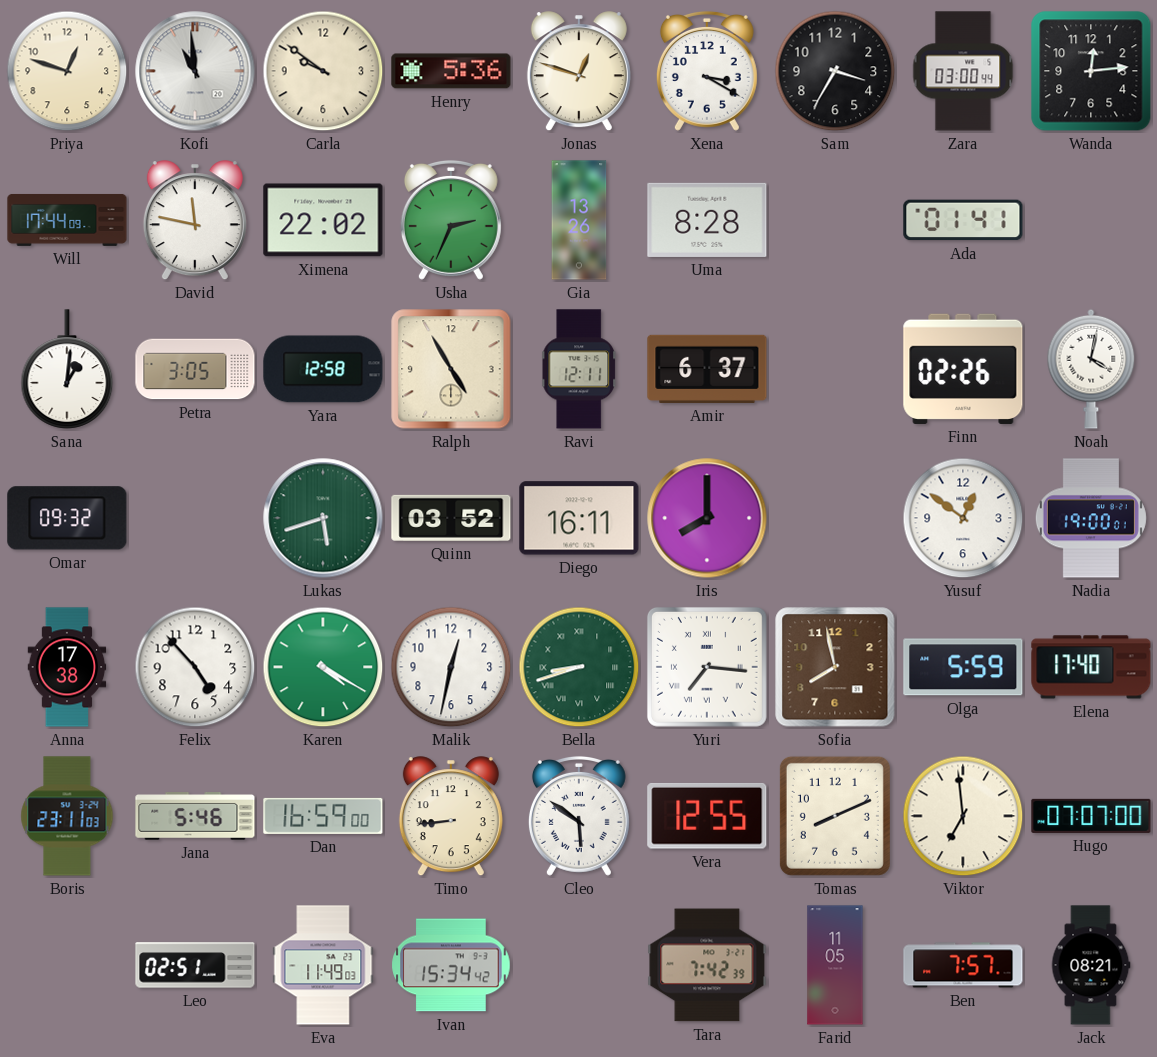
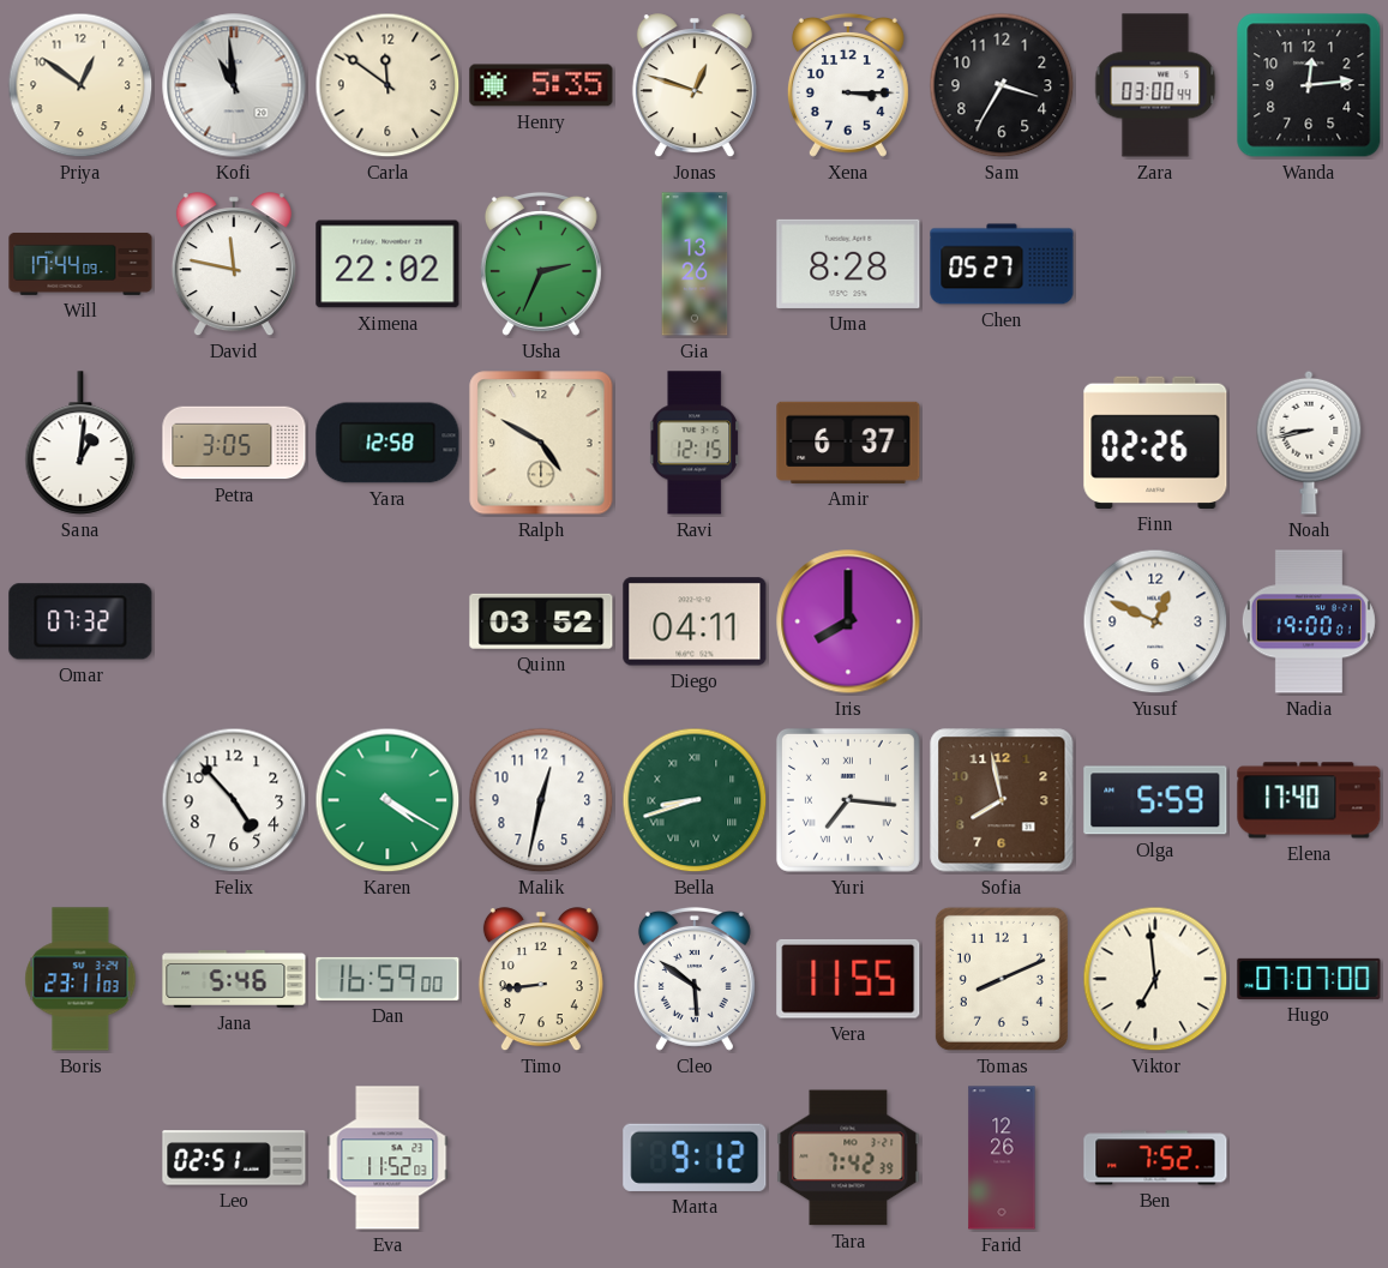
Priya: 12:48 -> 12:51 (80, 85)
Carla: 9:51 -> 11:51 (387, 85)
Henry: 5:36 -> 5:35 (541, 85)
Xena: 3:20 -> 3:15 (848, 85)
Chen: none -> 05:27 (1002, 264)
Ada: 01:41 -> none (963, 220)
Ralph: 4:55 -> 4:50 (541, 443)
Ravi: 12:11 -> 12:15 (696, 443)
Noah: 4:02 -> 8:43 (1309, 443)
Omar: 09:32 -> 07:32 (80, 621)
Lukas: 5:42 -> none (323, 518)
Diego: 16:11 -> 04:11 (695, 621)
Yusuf: 12:51 -> 12:49 (1155, 621)
Anna: 17:38 -> none (67, 667)
Vera: 12:55 -> 11:55 (848, 979)
Eva: 11:49 -> 11:52 (387, 1158)
Ivan: 15:34 -> none (451, 965)
Marta: none -> 9:12 (695, 1158)
Farid: 11:05 -> 12:26 (1002, 1158)
Ben: 7:57 -> 7:52 (1155, 1158)
Jack: 08:21 -> none (1091, 965)
